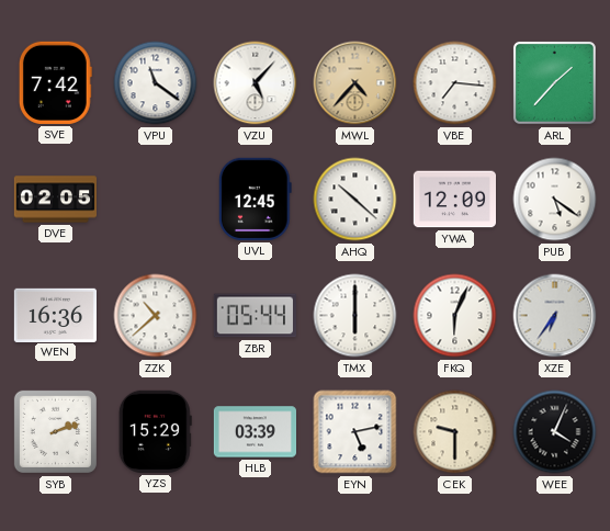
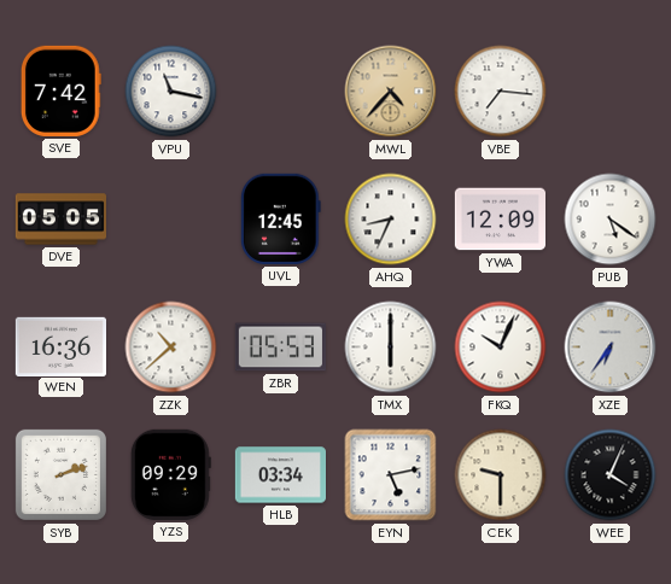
VPU: 11:21 -> 11:17 (171, 92)
VZU: 5:07 -> none (256, 83)
ARL: 1:37 -> none (554, 82)
DVE: 02:05 -> 05:05 (60, 220)
AHQ: 10:22 -> 8:34 (391, 220)
ZBR: 05:44 -> 05:53 (280, 348)
FKQ: 6:04 -> 10:04 (501, 348)
YZS: 15:29 -> 09:29 (170, 474)
HLB: 03:39 -> 03:34 (280, 475)
